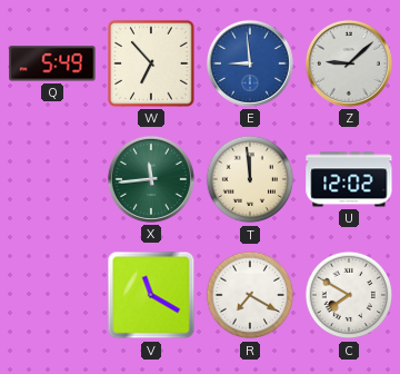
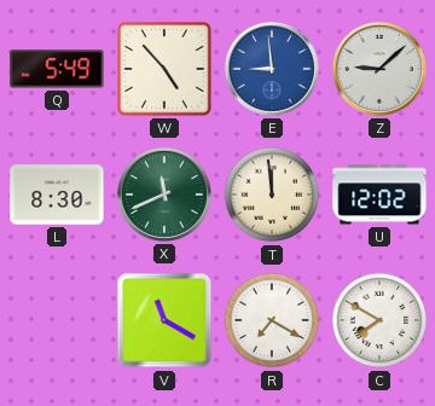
W: 6:53 -> 4:53 (166, 70)
L: none -> 8:30 (57, 195)
X: 11:44 -> 11:41 (164, 195)
